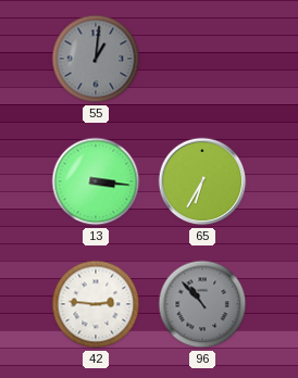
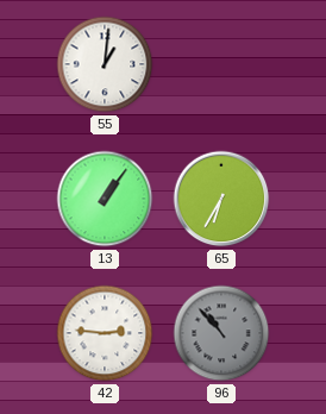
55 dial: grey -> white (105, 64)
13: 3:16 -> 1:06 (105, 199)
